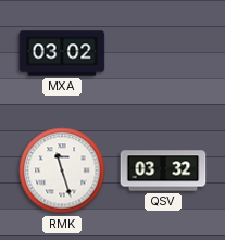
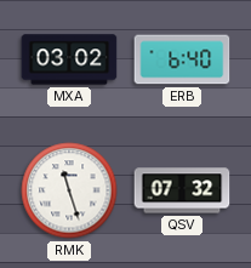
ERB: none -> 6:40 (182, 59)
QSV: 03:32 -> 07:32 (182, 190)
